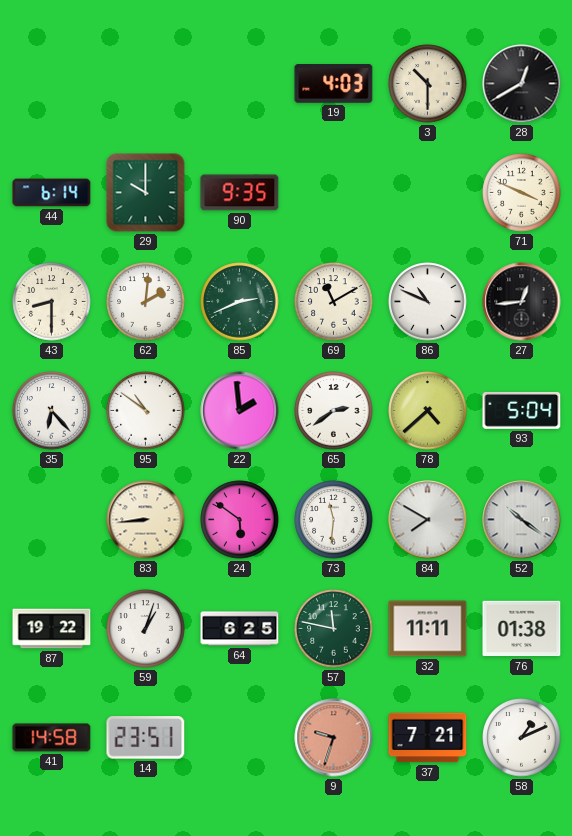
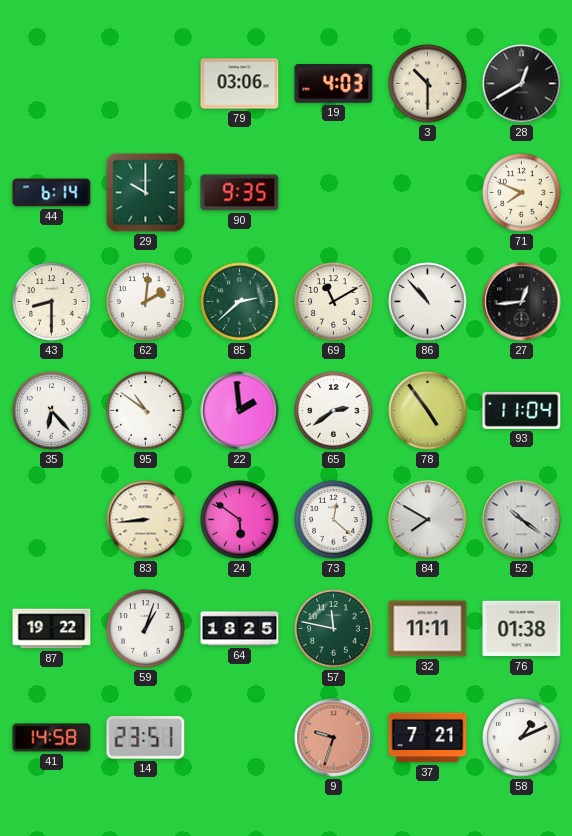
79: none -> 03:06 (240, 84)
71: 3:49 -> 7:49 (522, 193)
85: 2:41 -> 2:38 (240, 302)
86: 10:49 -> 10:53 (428, 302)
78: 4:38 -> 4:54 (428, 411)
93: 5:04 -> 11:04 (522, 410)
73: 11:31 -> 12:22 (334, 520)
64: 6:25 -> 18:25 (240, 629)
